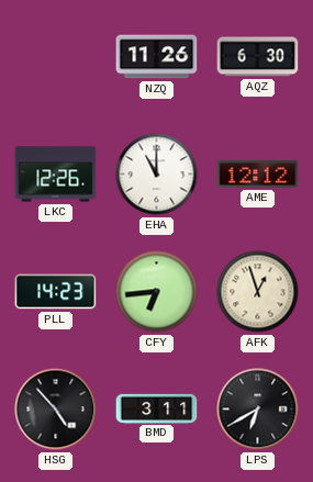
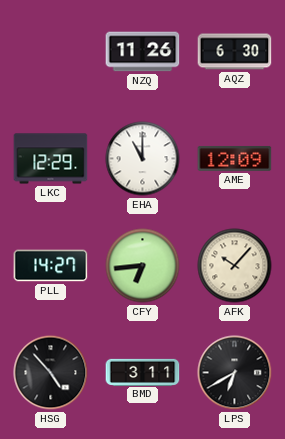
LKC: 12:26 -> 12:29 (51, 159)
AME: 12:12 -> 12:09 (235, 158)
PLL: 14:23 -> 14:27 (51, 266)
AFK: 12:57 -> 10:07 (235, 266)
